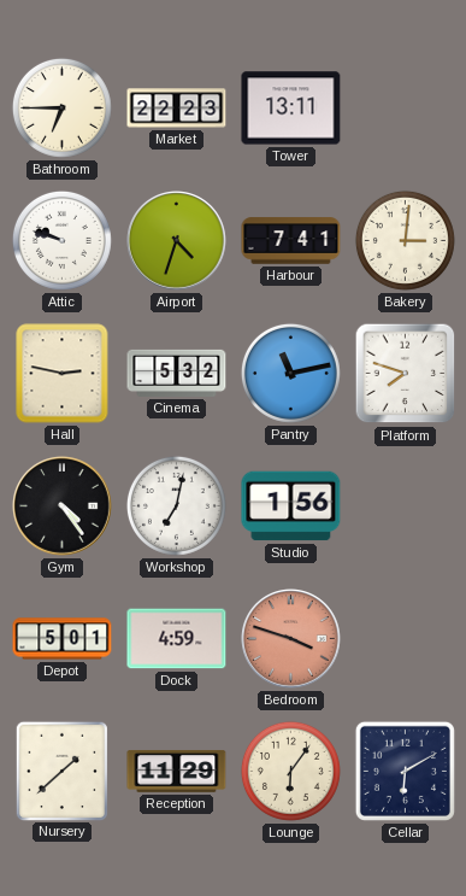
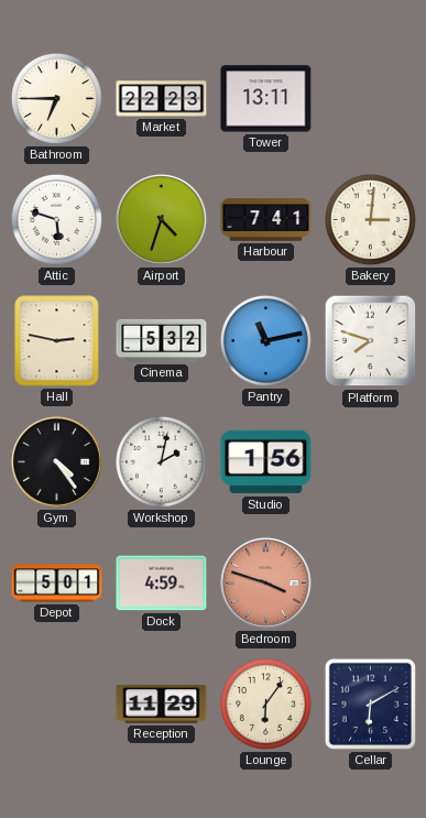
Attic: 9:48 -> 5:48 (56, 219)
Workshop: 7:02 -> 2:02 (161, 461)
Nursery: 1:38 -> none (61, 771)
